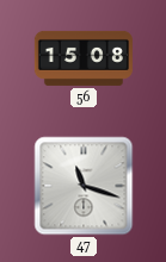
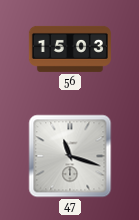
56: 15:08 -> 15:03 (70, 49)
